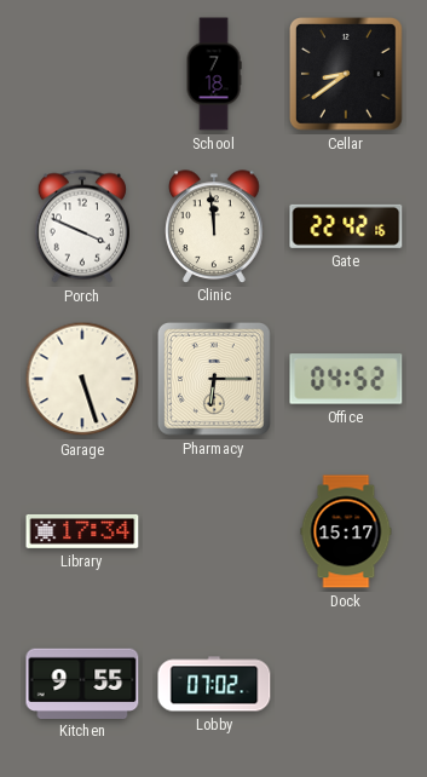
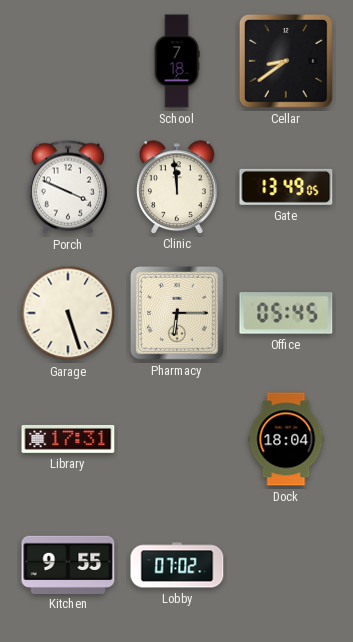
Gate: 22:42 -> 13:49 (286, 187)
Office: 04:52 -> 05:45 (286, 313)
Library: 17:34 -> 17:31 (68, 439)
Dock: 15:17 -> 18:04 (286, 439)
